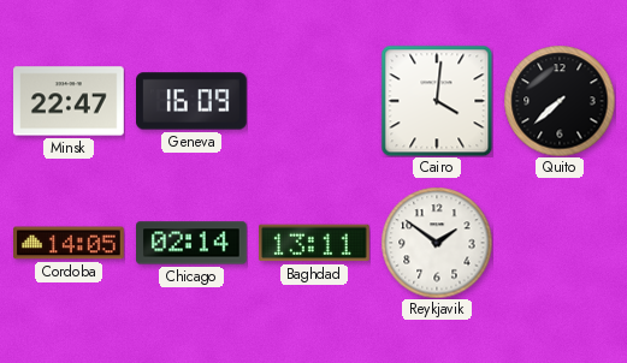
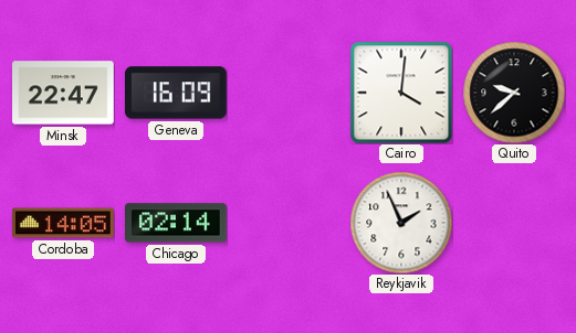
Quito: 7:38 -> 9:38 (514, 93)
Baghdad: 13:11 -> none (315, 243)
Reykjavik: 1:51 -> 1:56 (401, 223)
